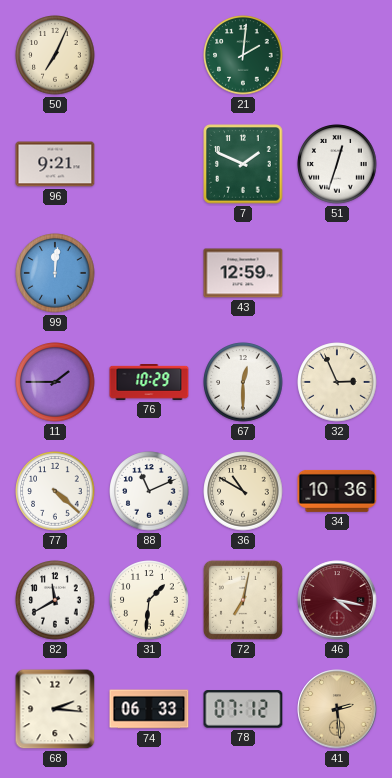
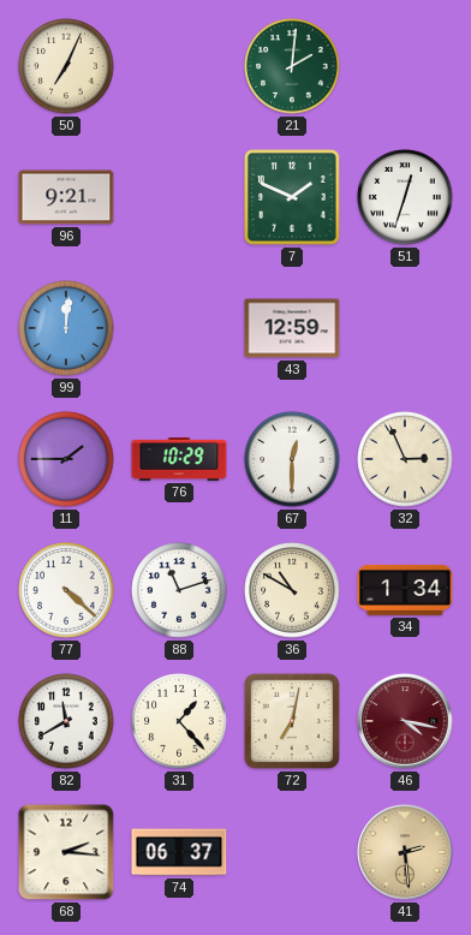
88: 11:11 -> 11:12 (179, 590)
34: 10:36 -> 1:34 (405, 590)
31: 1:31 -> 1:23 (179, 721)
74: 06:33 -> 06:37 (179, 852)
78: 07:12 -> none (243, 709)
